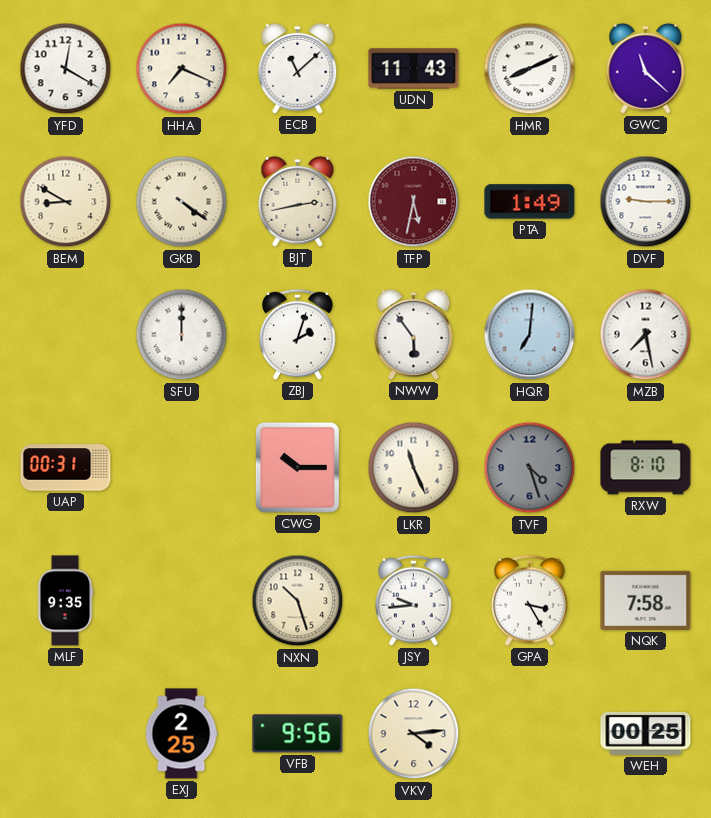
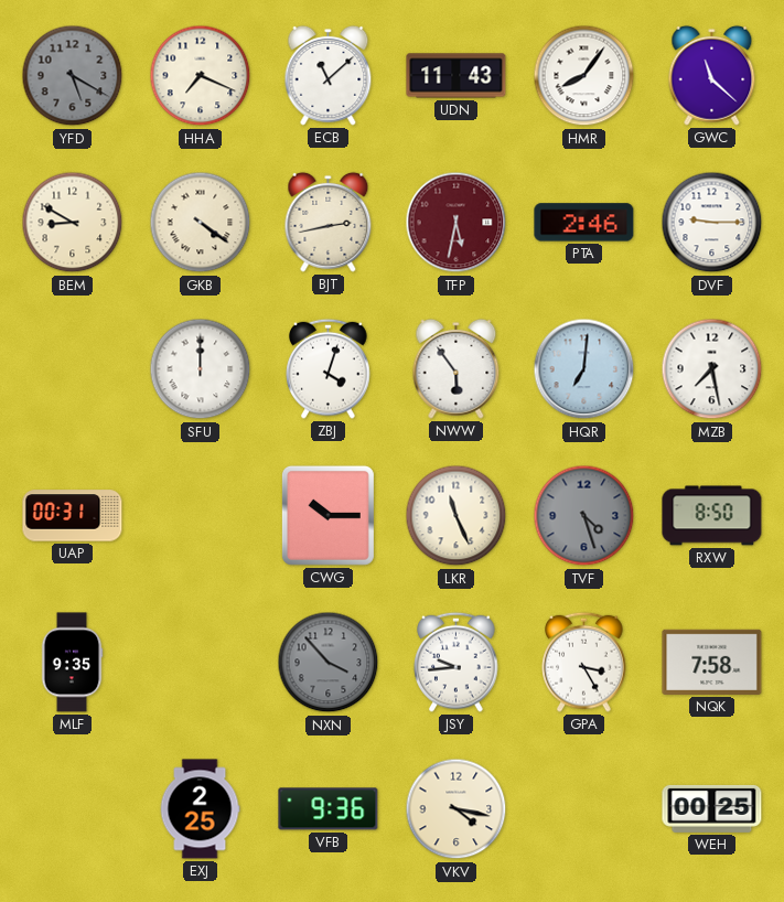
YFD: 12:20 -> 5:20 (73, 76)
YFD dial: white -> grey (73, 76)
HMR: 8:11 -> 8:06 (584, 76)
PTA: 1:49 -> 2:46 (584, 223)
ZBJ: 2:03 -> 4:03 (329, 368)
RXW: 8:10 -> 8:50 (712, 516)
NXN: 10:27 -> 3:53 (329, 663)
NXN dial: cream -> grey (329, 663)
VFB: 9:56 -> 9:36 (329, 809)
VKV: 4:14 -> 4:17 (457, 809)
